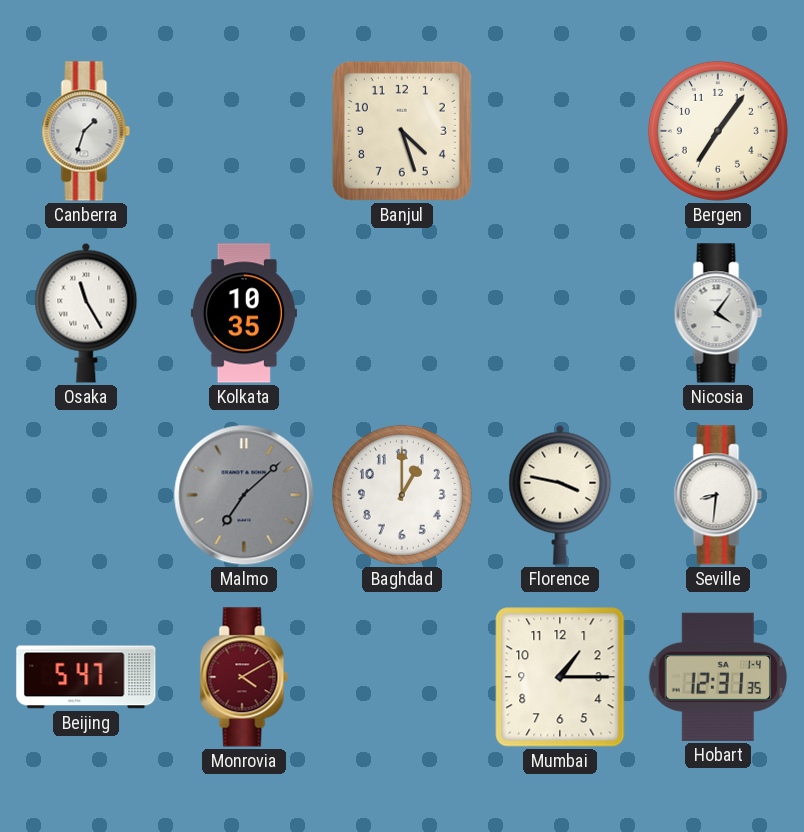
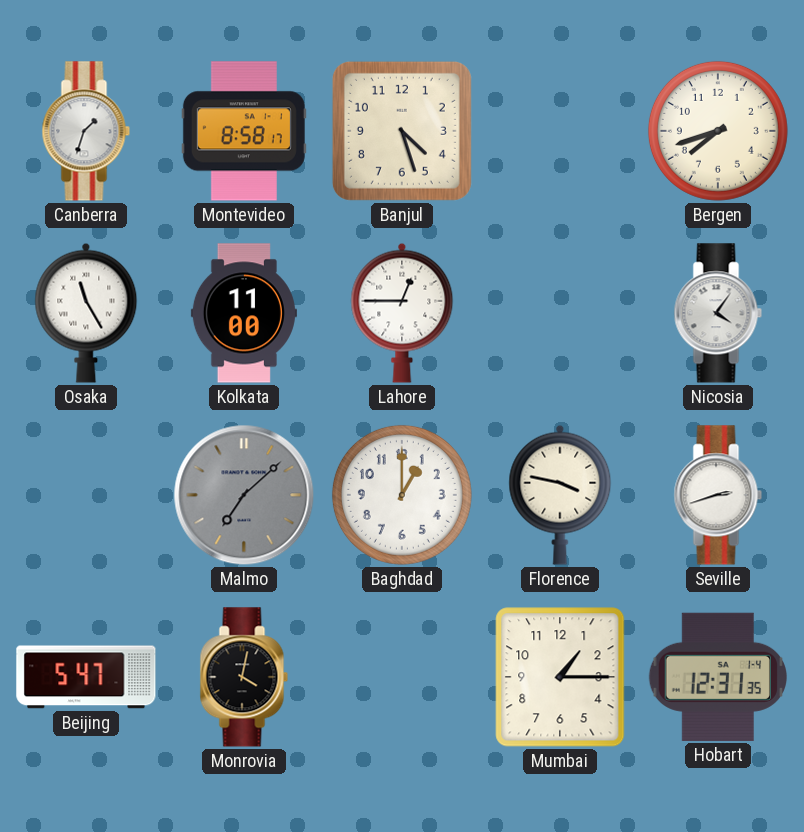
Montevideo: none -> 8:58 (244, 131)
Bergen: 7:06 -> 7:42 (718, 131)
Kolkata: 10:35 -> 11:00 (244, 313)
Lahore: none -> 12:45 (402, 313)
Seville: 8:31 -> 2:42 (718, 495)
Monrovia: 4:10 -> 4:02 (244, 677)
Monrovia dial: burgundy -> black (244, 677)
